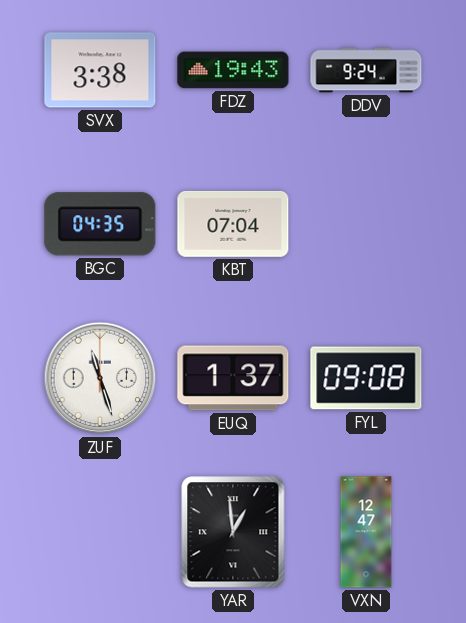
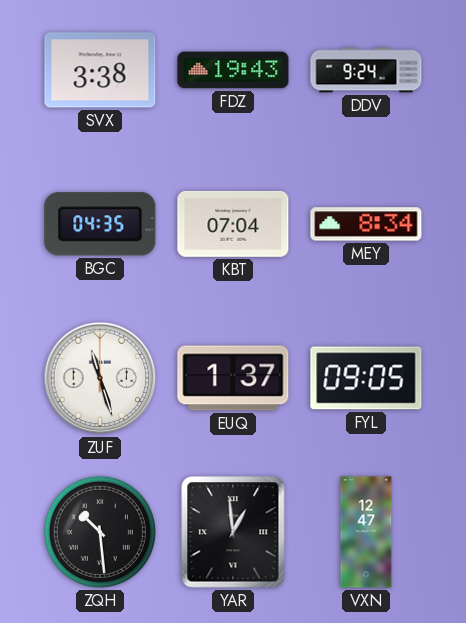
MEY: none -> 8:34 (366, 224)
FYL: 09:08 -> 09:05 (366, 378)
ZQH: none -> 10:29 (100, 532)
